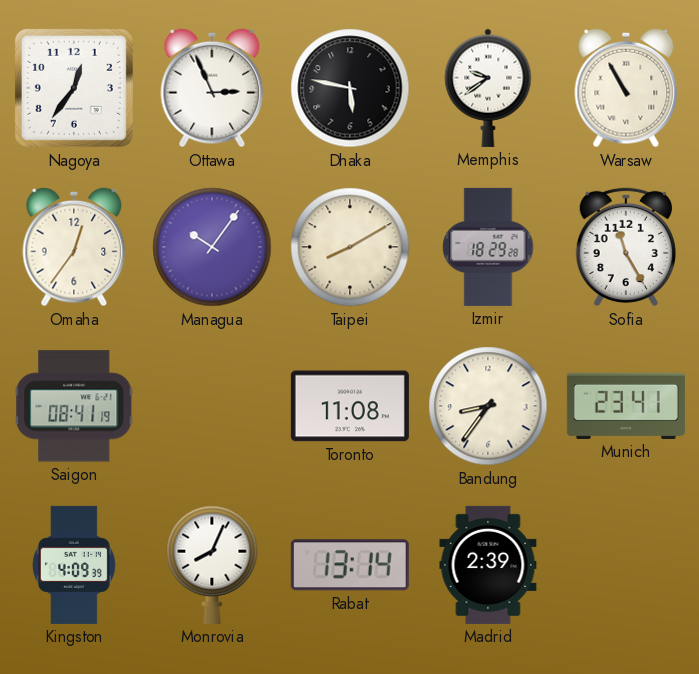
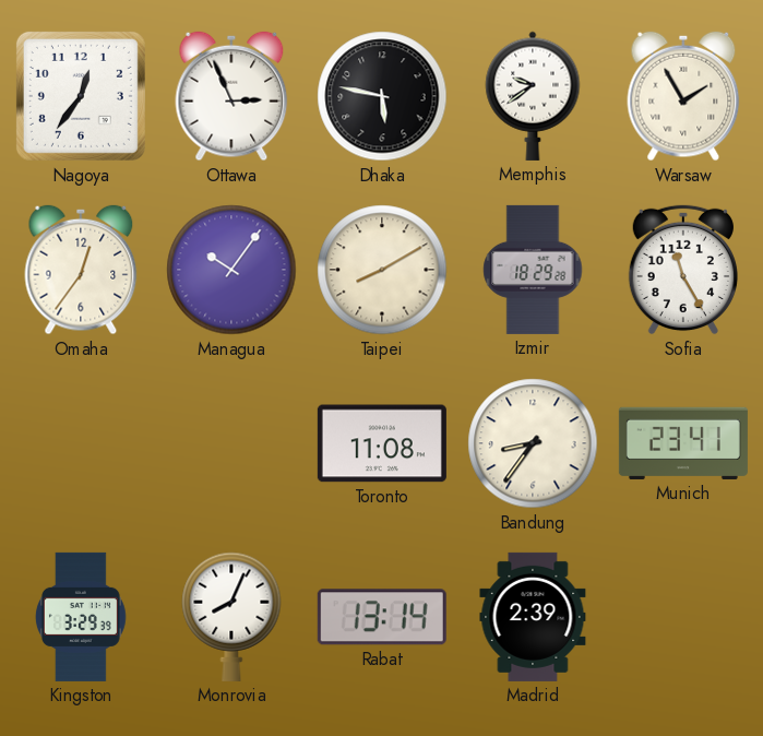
Warsaw: 10:55 -> 1:55 (683, 96)
Saigon: 08:41 -> none (74, 406)
Kingston: 4:09 -> 3:29 (81, 617)
